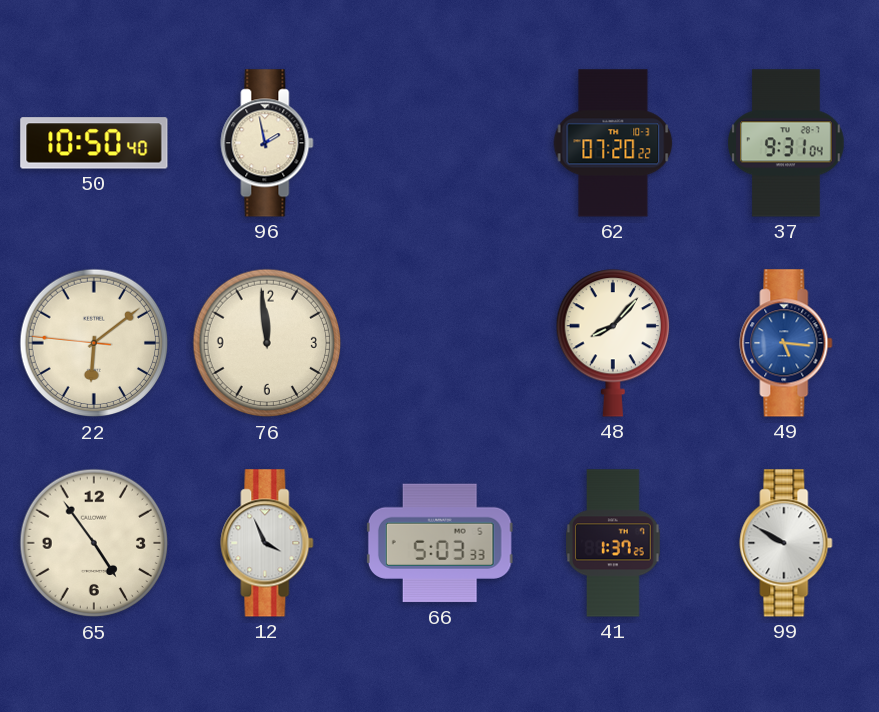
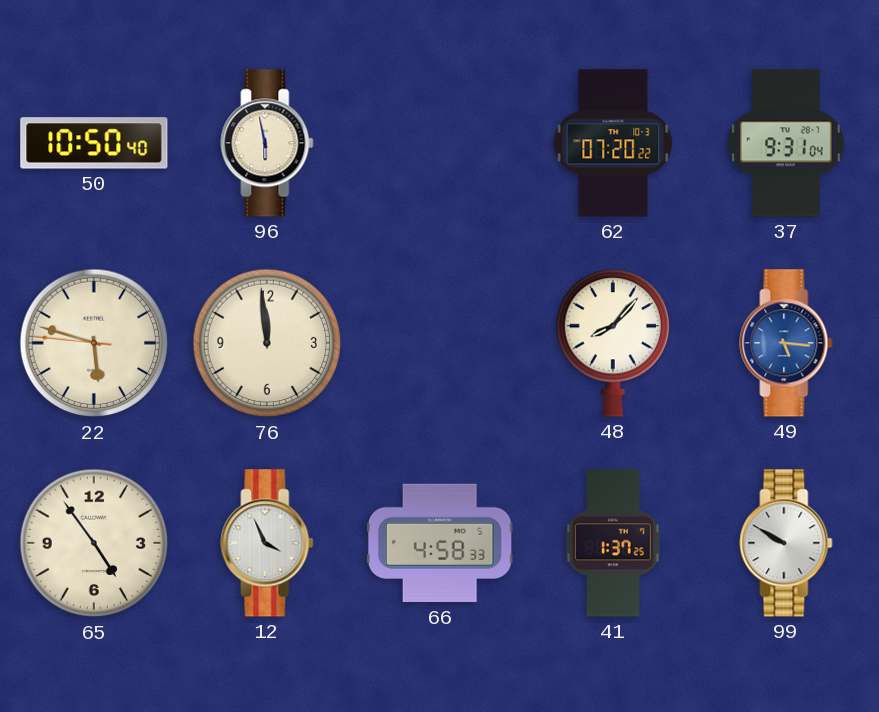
96: 1:58 -> 5:58 (267, 143)
22: 6:08 -> 5:47 (94, 343)
66: 5:03 -> 4:58 (440, 543)
